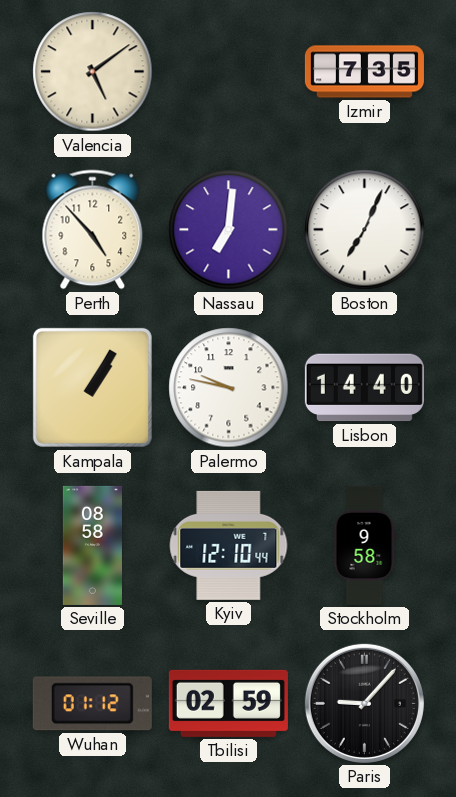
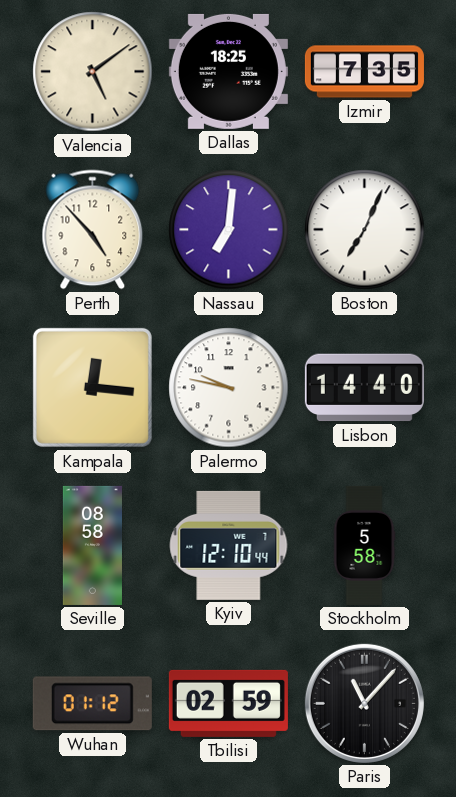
Dallas: none -> 18:25 (228, 71)
Kampala: 1:05 -> 12:16 (92, 387)
Stockholm: 9:58 -> 5:58 (364, 545)
Paris: 9:07 -> 11:07 (364, 703)
